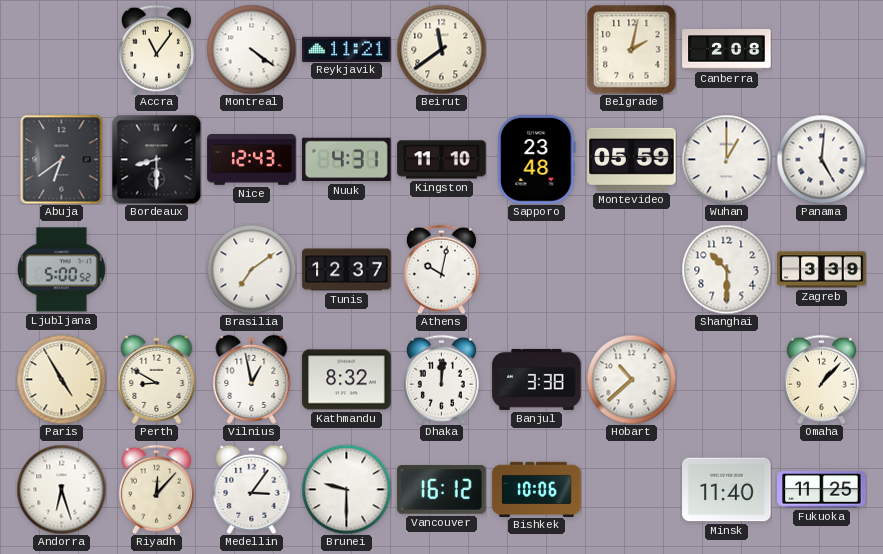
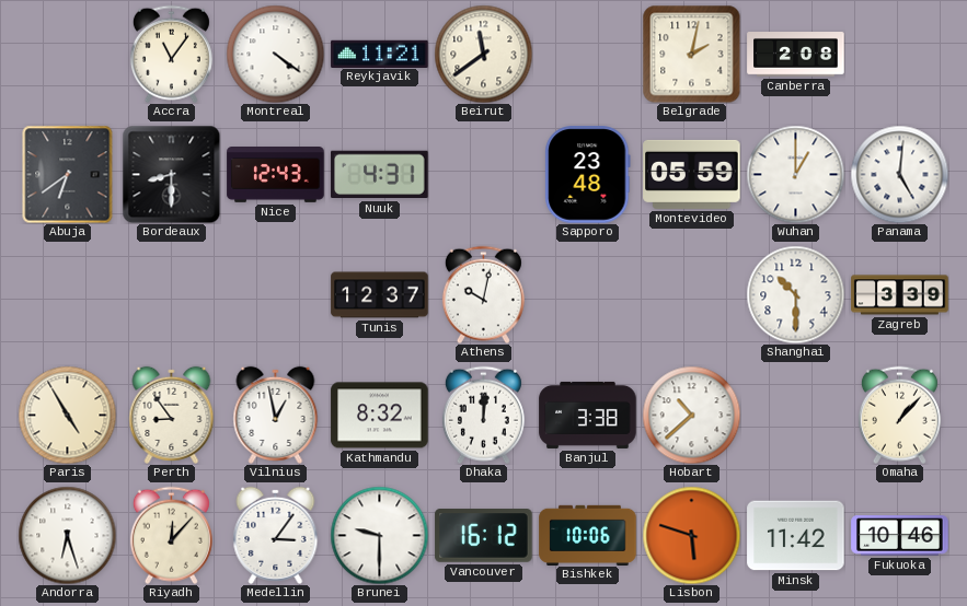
Kingston: 11:10 -> none (442, 160)
Ljubljana: 5:00 -> none (62, 270)
Brasilia: 7:09 -> none (251, 269)
Perth: 8:50 -> 8:54 (172, 415)
Lisbon: none -> 5:48 (691, 535)
Minsk: 11:40 -> 11:42 (796, 536)
Fukuoka: 11:25 -> 10:46 (900, 536)
